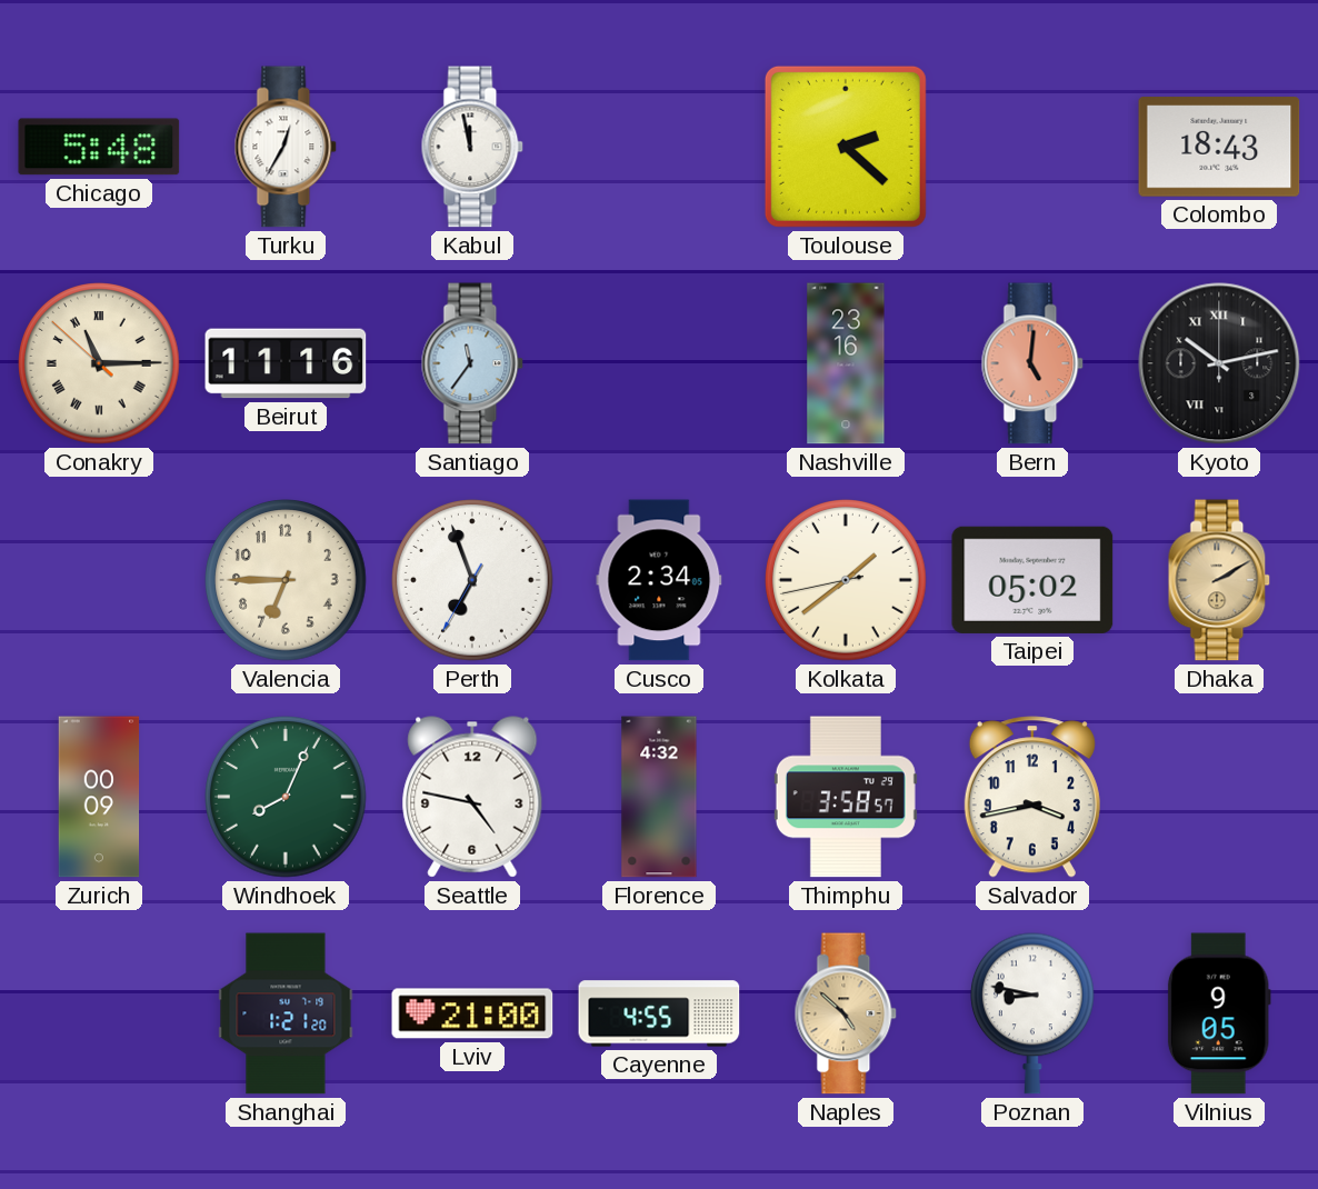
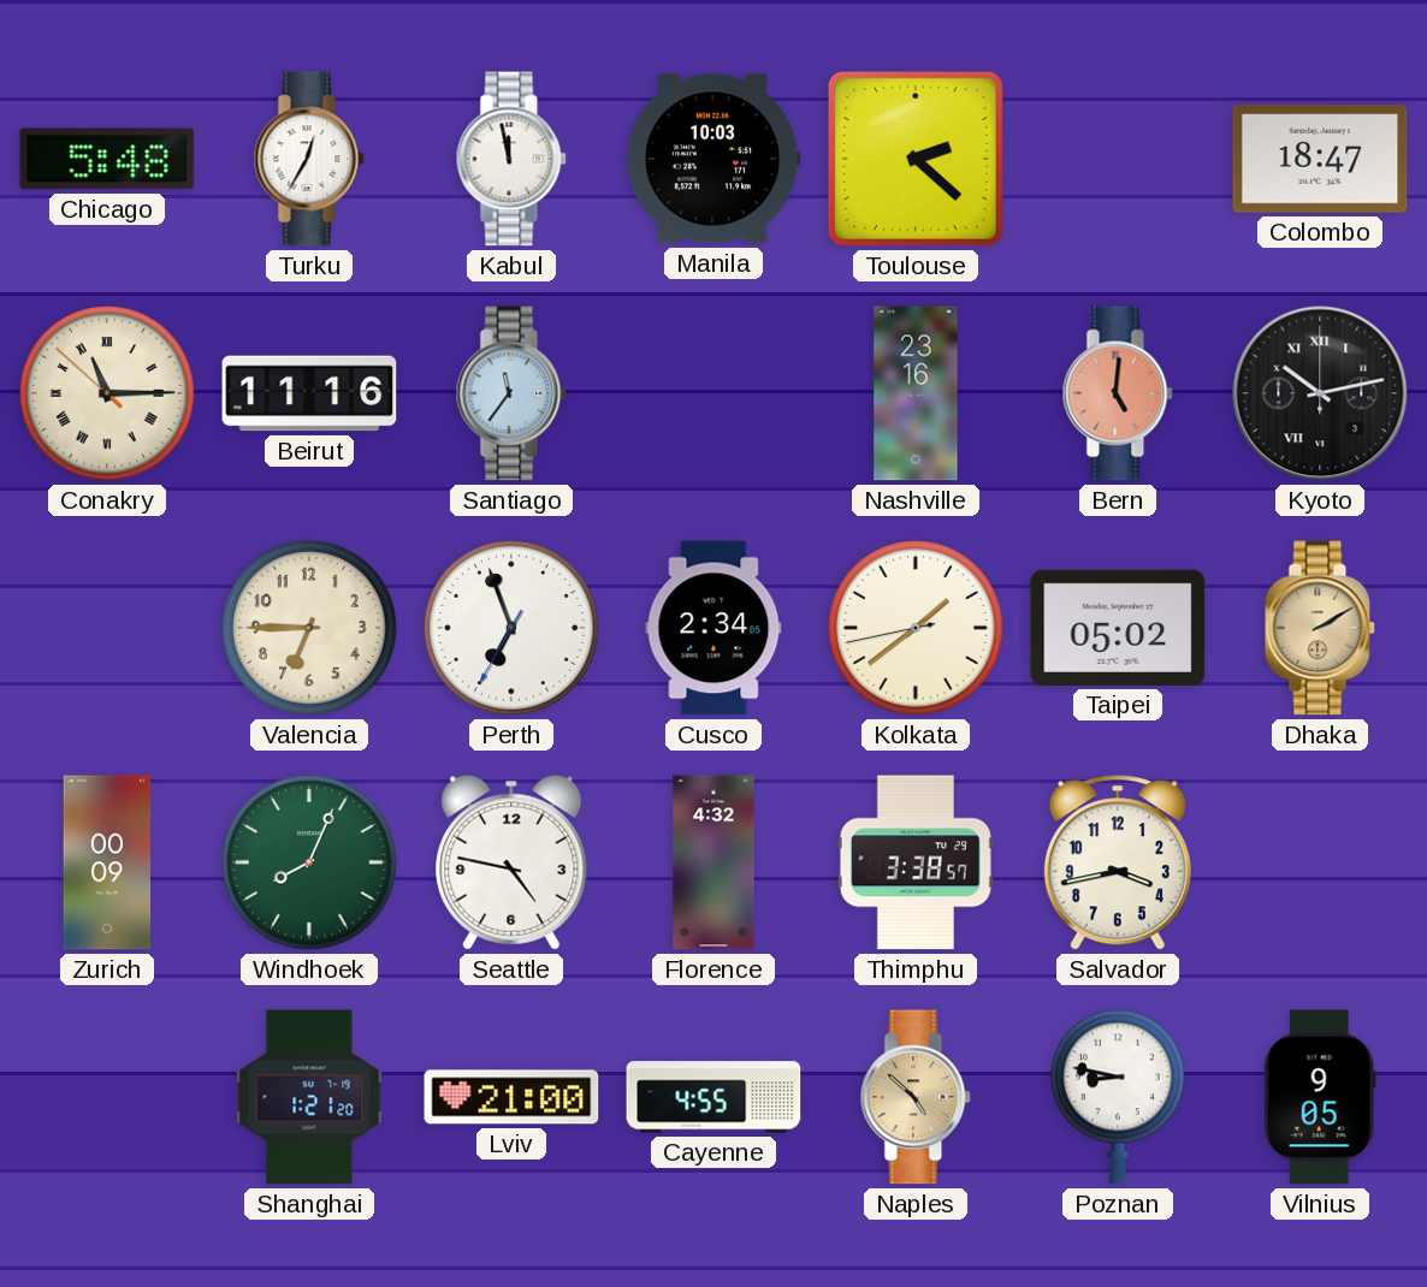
Manila: none -> 10:03 (714, 159)
Colombo: 18:43 -> 18:47 (1320, 159)
Thimphu: 3:58 -> 3:38 (916, 862)
